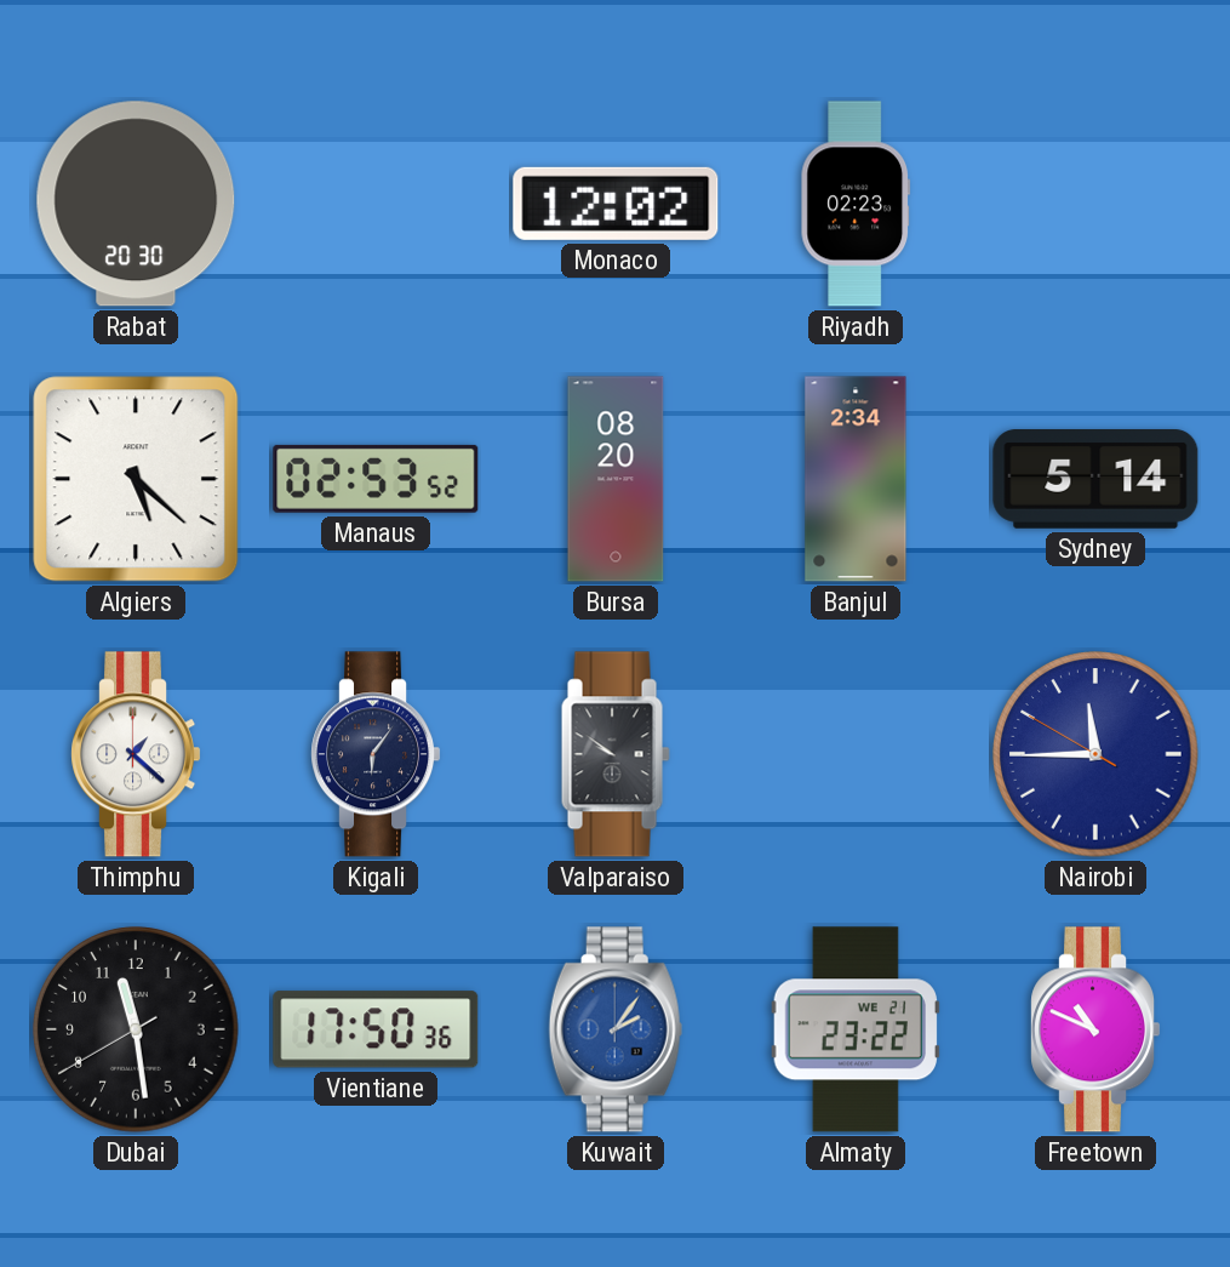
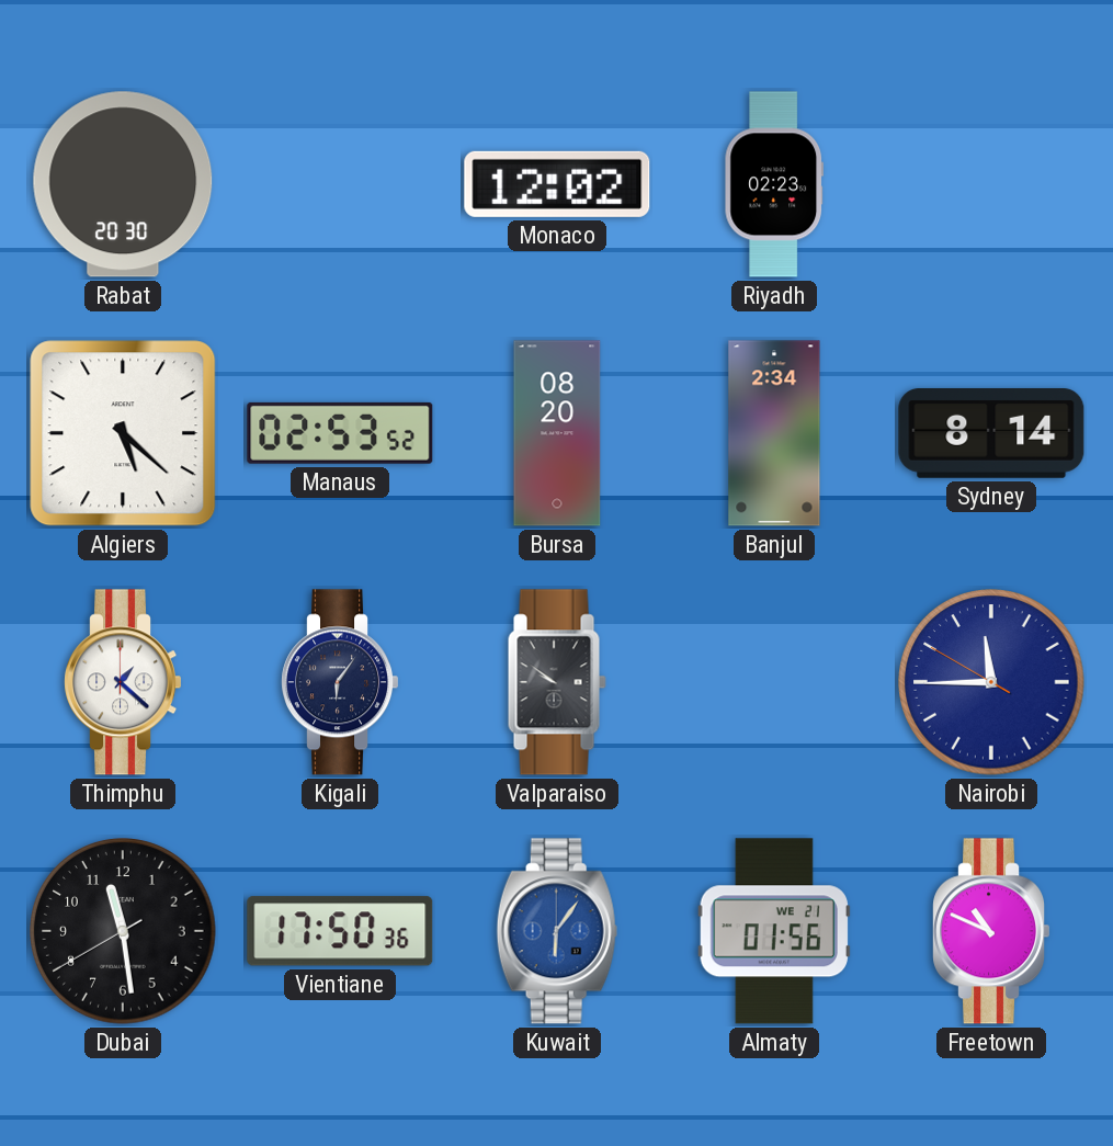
Sydney: 5:14 -> 8:14 (991, 434)
Kuwait: 2:06 -> 6:06 (557, 931)
Almaty: 23:22 -> 01:56 (774, 931)
